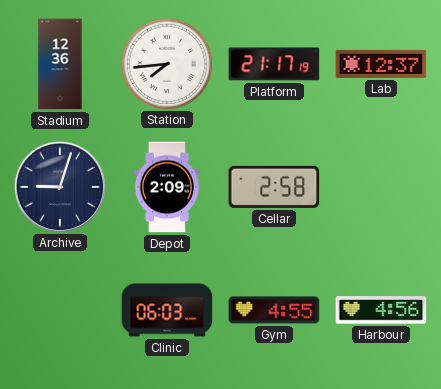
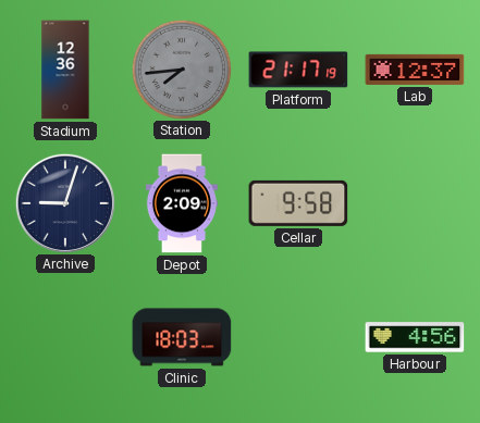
Station dial: white -> grey (181, 69)
Cellar: 2:58 -> 9:58 (298, 203)
Clinic: 06:03 -> 18:03 (182, 337)
Gym: 4:55 -> none (274, 310)
